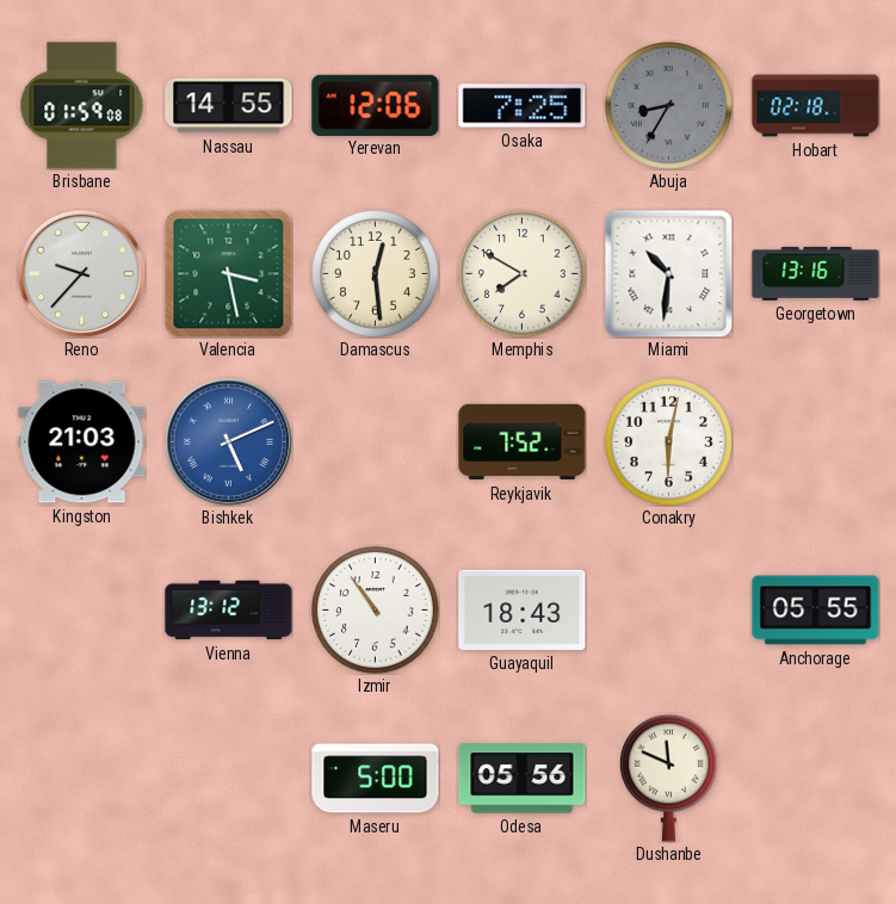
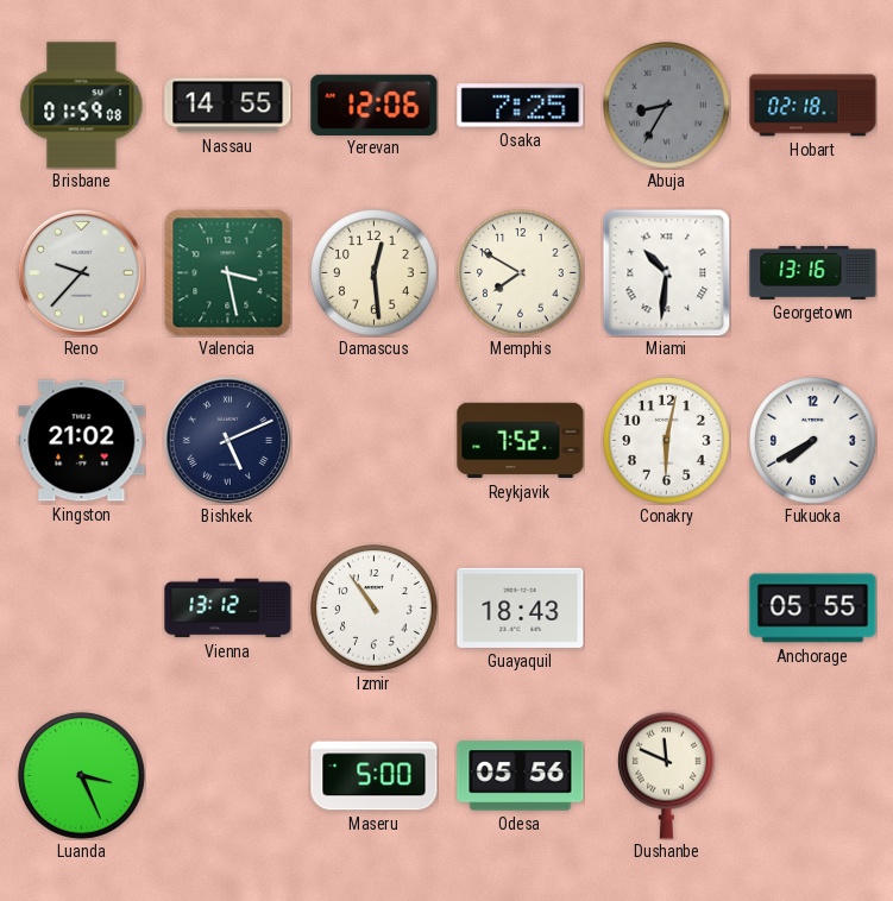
Kingston: 21:03 -> 21:02 (82, 441)
Bishkek dial: blue -> navy (227, 440)
Fukuoka: none -> 7:40 (813, 441)
Luanda: none -> 3:26 (82, 776)
